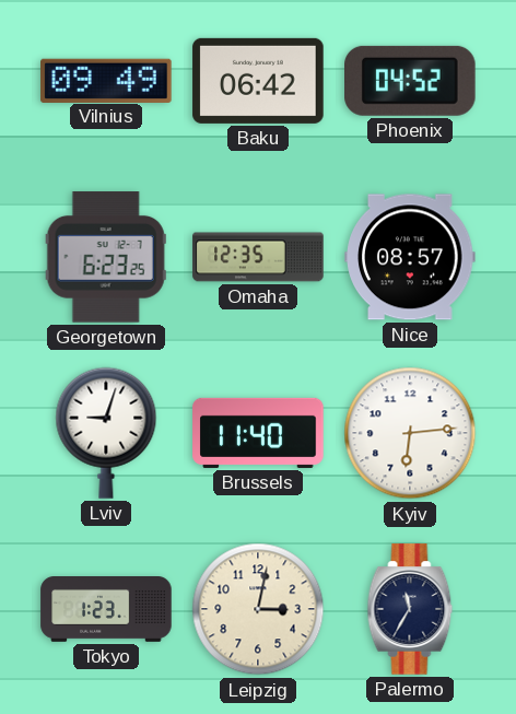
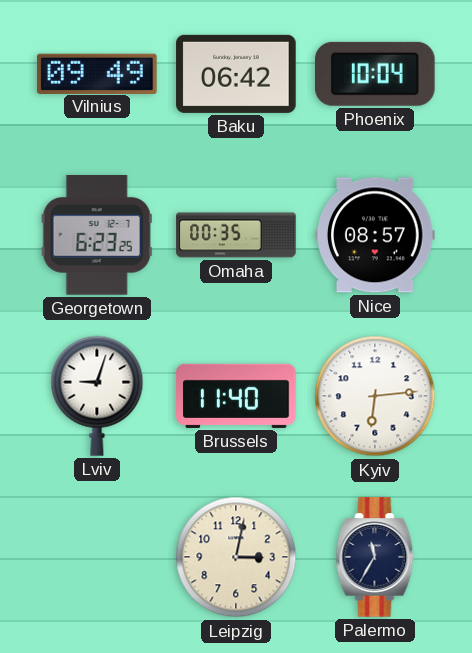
Phoenix: 04:52 -> 10:04 (376, 74)
Omaha: 12:35 -> 00:35 (236, 235)
Tokyo: 1:23 -> none (106, 610)
